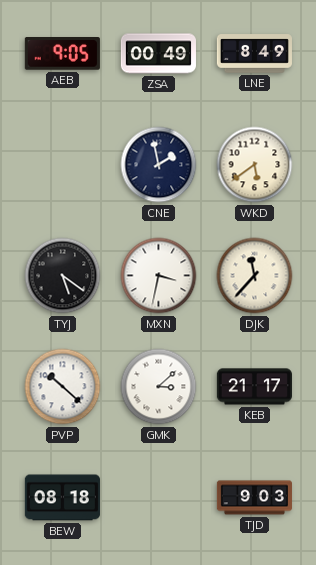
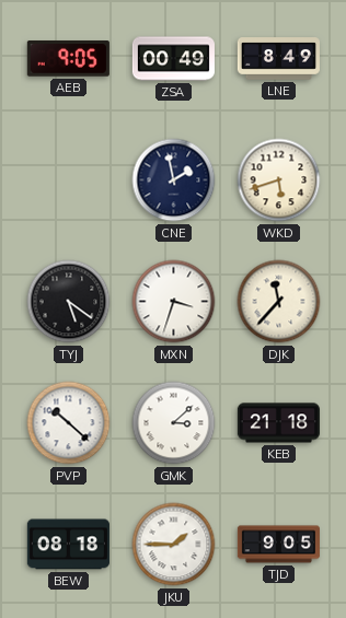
WKD: 5:39 -> 5:42 (279, 180)
MXN: 3:32 -> 3:33 (174, 302)
KEB: 21:17 -> 21:18 (278, 423)
JKU: none -> 1:45 (174, 545)
TJD: 9:03 -> 9:05 (278, 545)
